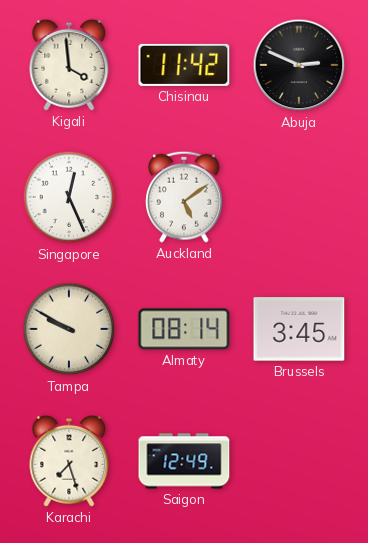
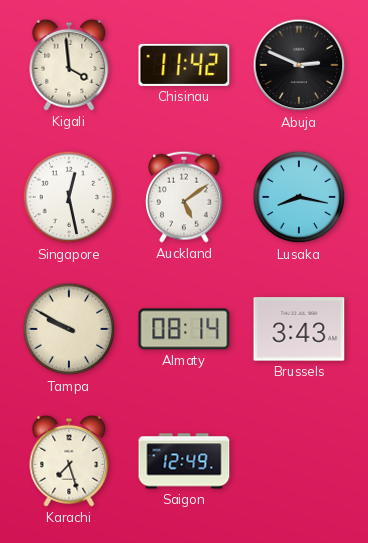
Singapore: 12:26 -> 12:28 (69, 197)
Lusaka: none -> 8:17 (299, 197)
Brussels: 3:45 -> 3:43 (299, 329)
